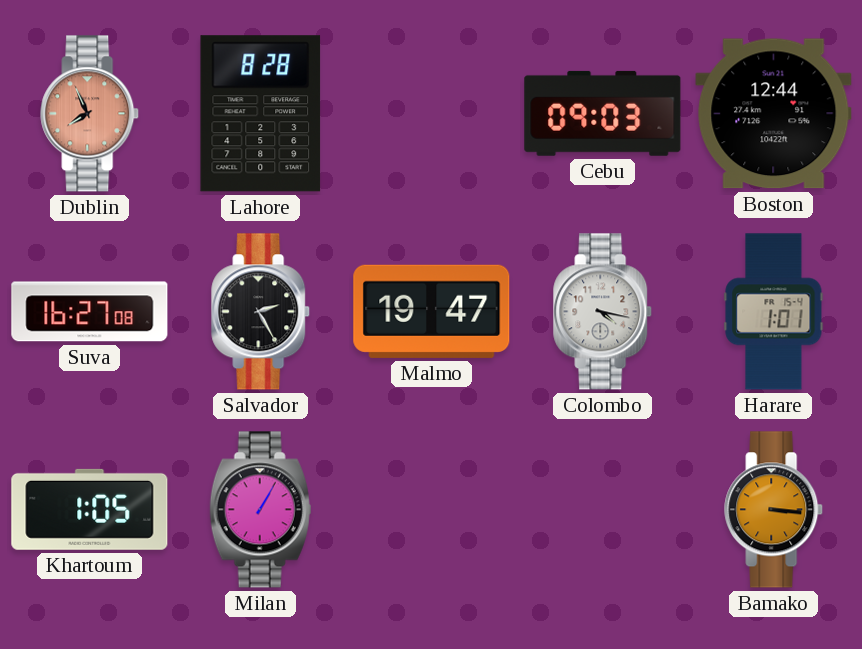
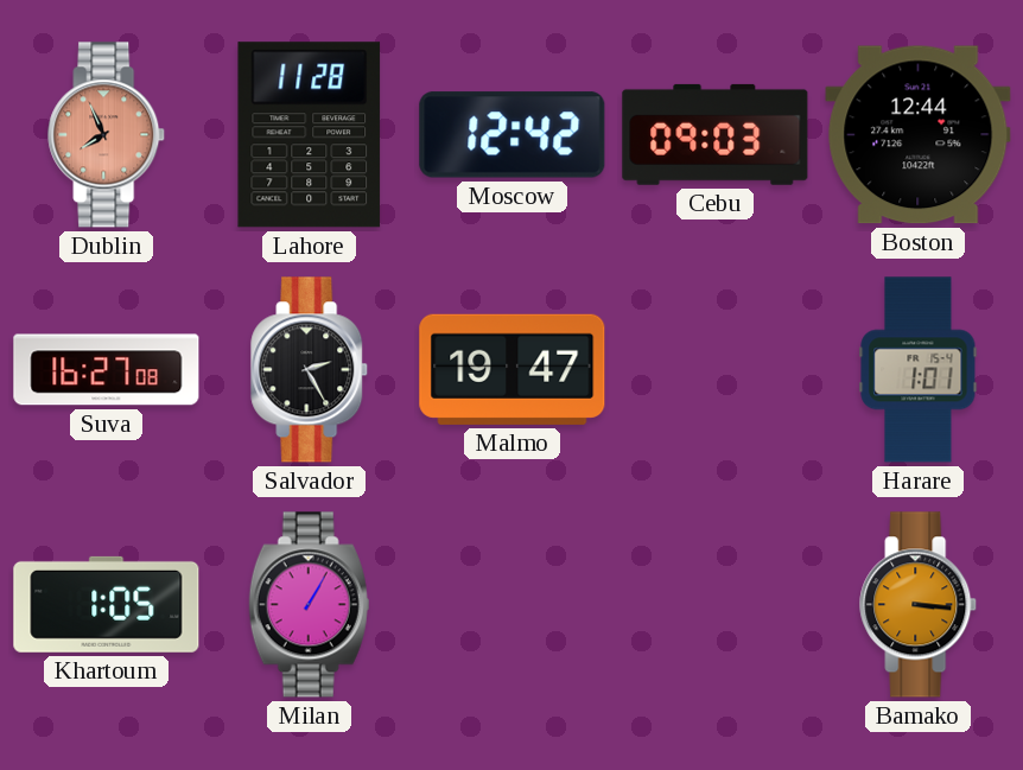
Lahore: 8:28 -> 11:28 (310, 135)
Moscow: none -> 12:42 (513, 135)
Colombo: 4:17 -> none (603, 312)
